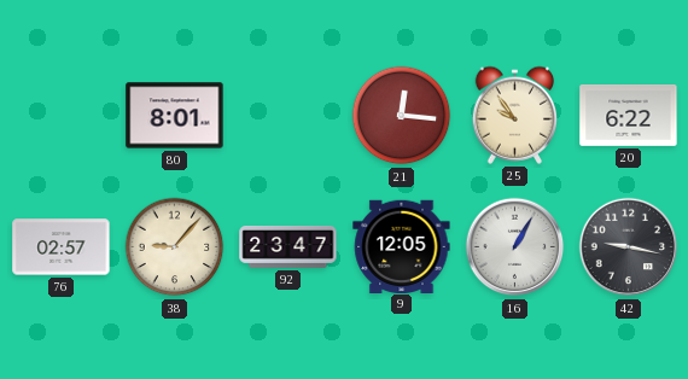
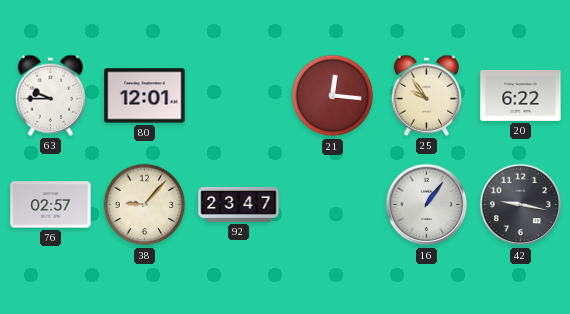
63: none -> 9:45 (51, 95)
80: 8:01 -> 12:01 (145, 96)
9: 12:05 -> none (402, 246)
16: 1:05 -> 1:06 (427, 205)
